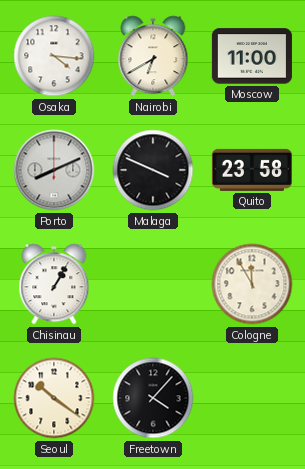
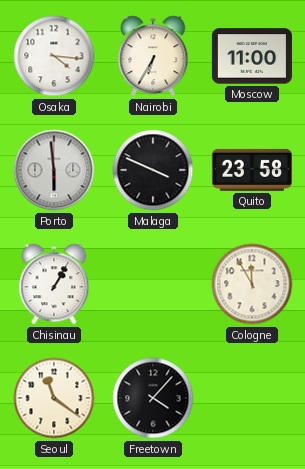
Nairobi: 6:40 -> 6:35 (153, 56)
Porto: 8:11 -> 5:59 (54, 170)
Seoul: 10:21 -> 11:21 (54, 398)
